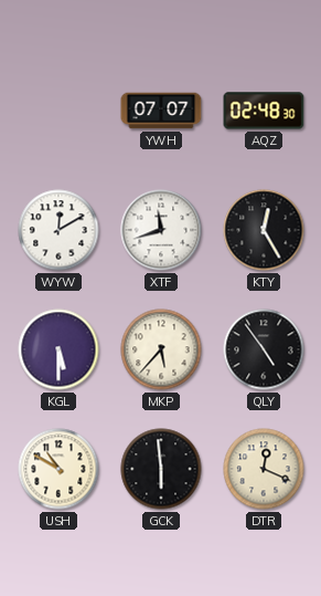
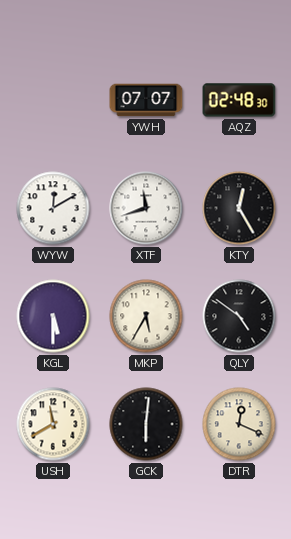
MKP: 5:37 -> 5:35 (146, 316)
QLY: 4:54 -> 4:51 (239, 316)
USH: 10:50 -> 11:40 (53, 424)
GCK: 5:59 -> 6:01 (146, 424)
